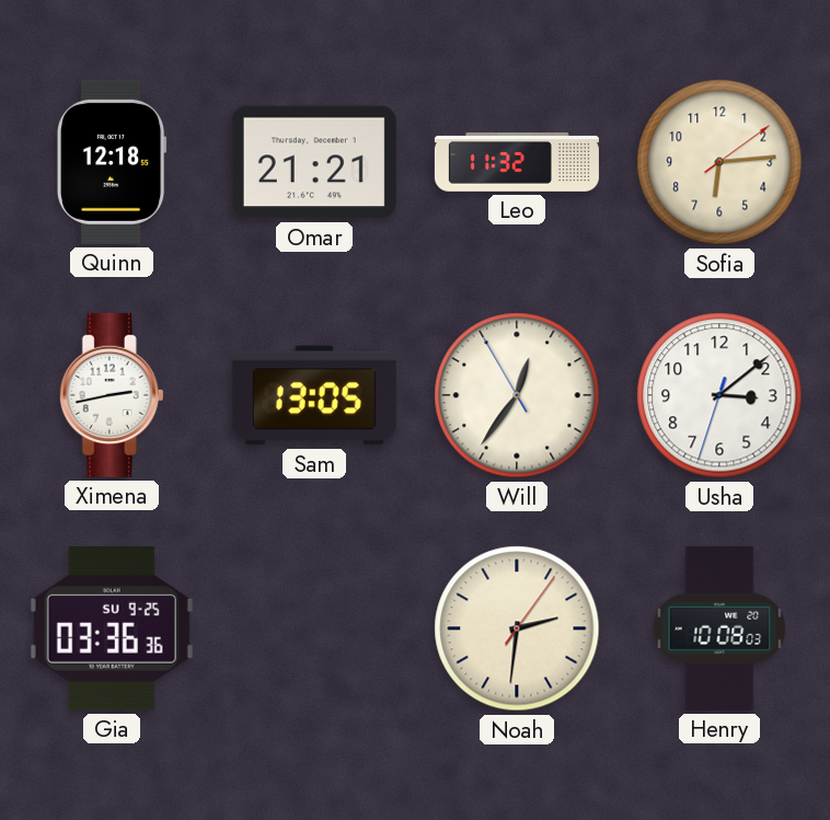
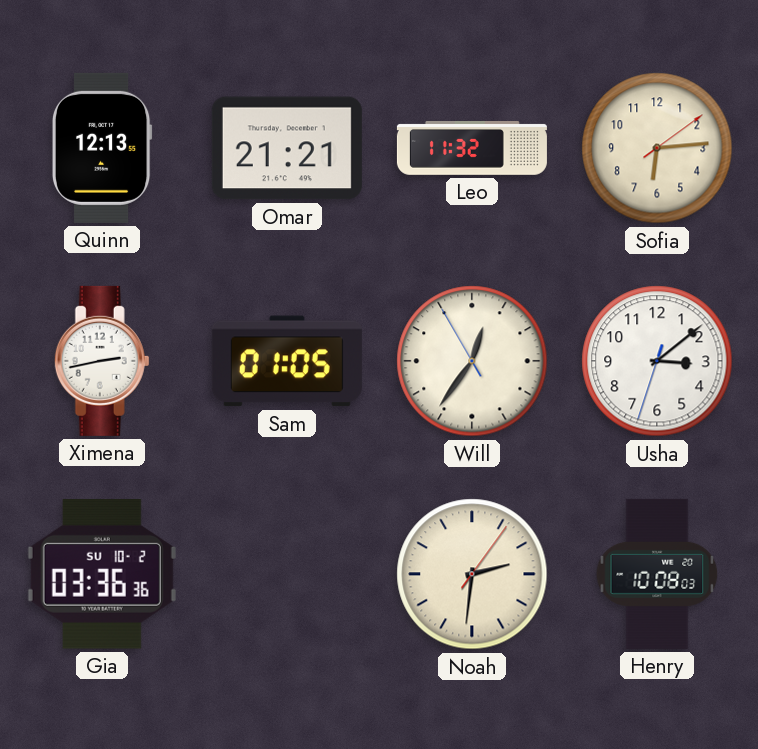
Quinn: 12:18 -> 12:13 (102, 148)
Sam: 13:05 -> 01:05 (287, 361)
Gia date: SU 9-25 -> SU 10-2 (102, 575)
